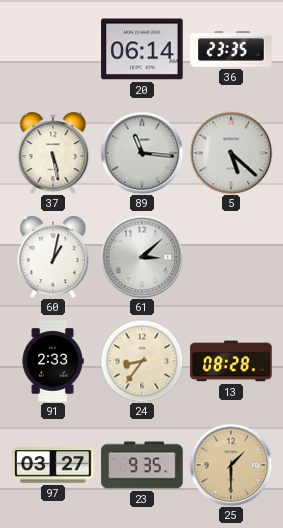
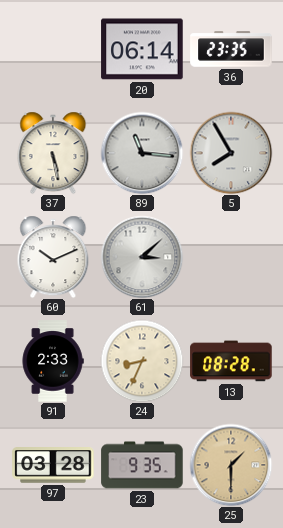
5: 5:22 -> 7:55 (231, 153)
60: 1:02 -> 10:11 (53, 257)
24: 8:36 -> 8:34 (142, 361)
97: 03:27 -> 03:28 (53, 465)
